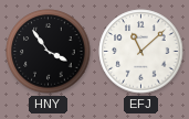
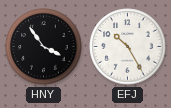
EFJ: 11:08 -> 10:25 (128, 47)
